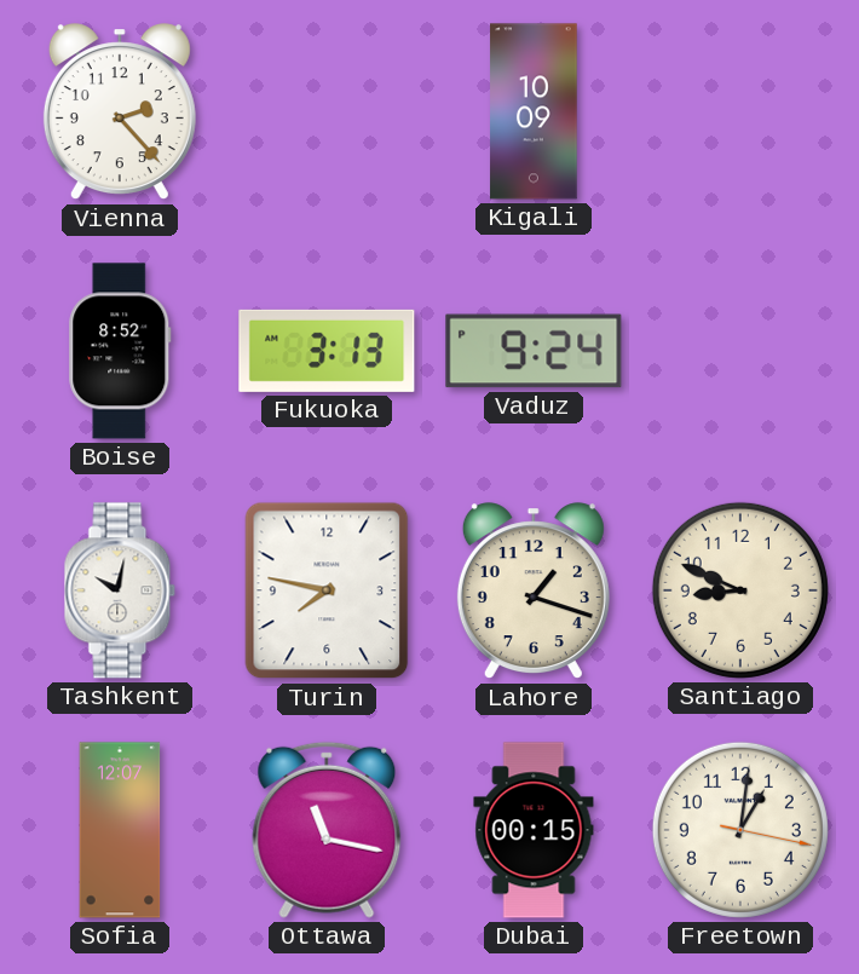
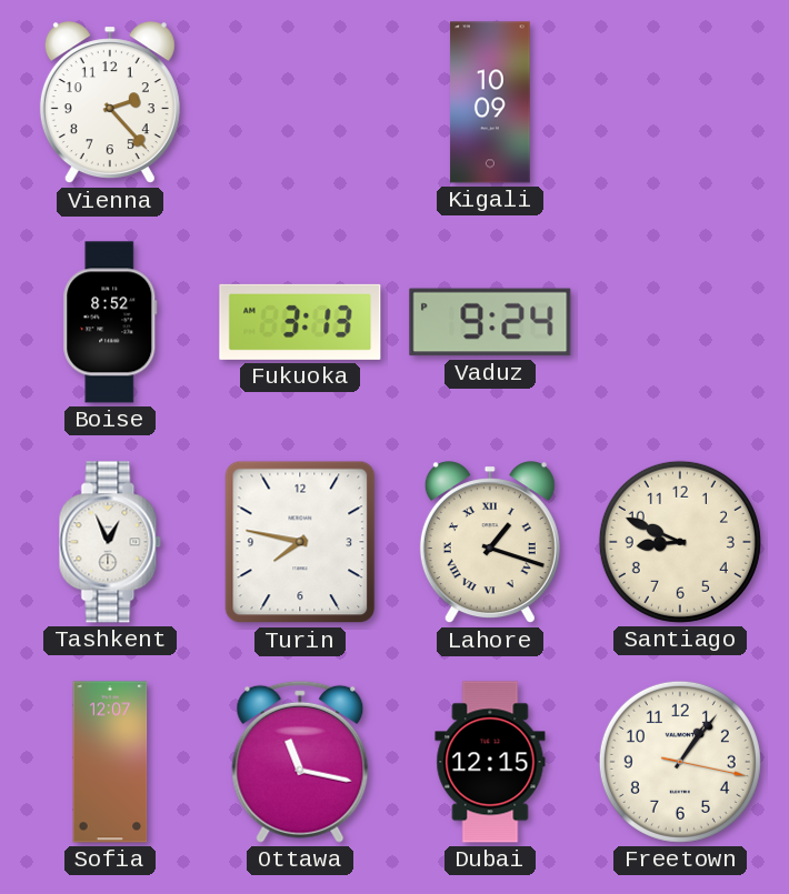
Tashkent: 10:02 -> 12:56 (110, 542)
Lahore numerals: Arabic -> Roman (490, 543)
Dubai: 00:15 -> 12:15 (490, 762)
Freetown: 1:01 -> 1:06 (680, 762)
